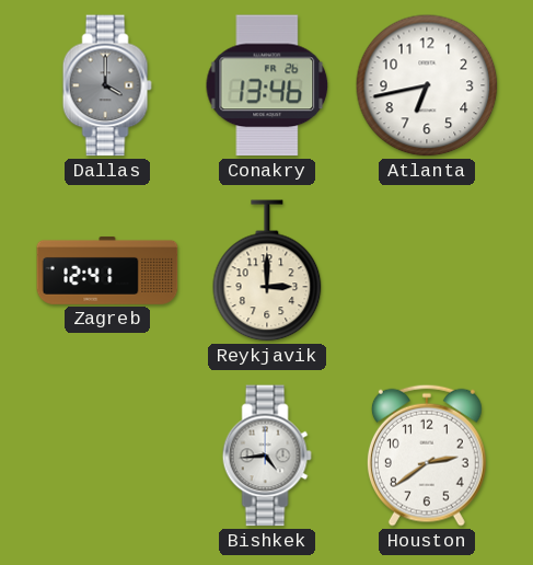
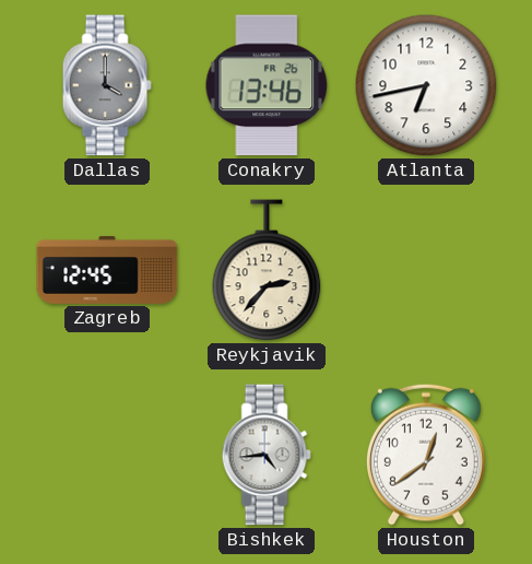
Zagreb: 12:41 -> 12:45 (107, 270)
Reykjavik: 3:00 -> 2:37 (267, 270)
Houston: 2:39 -> 12:39 (426, 455)
